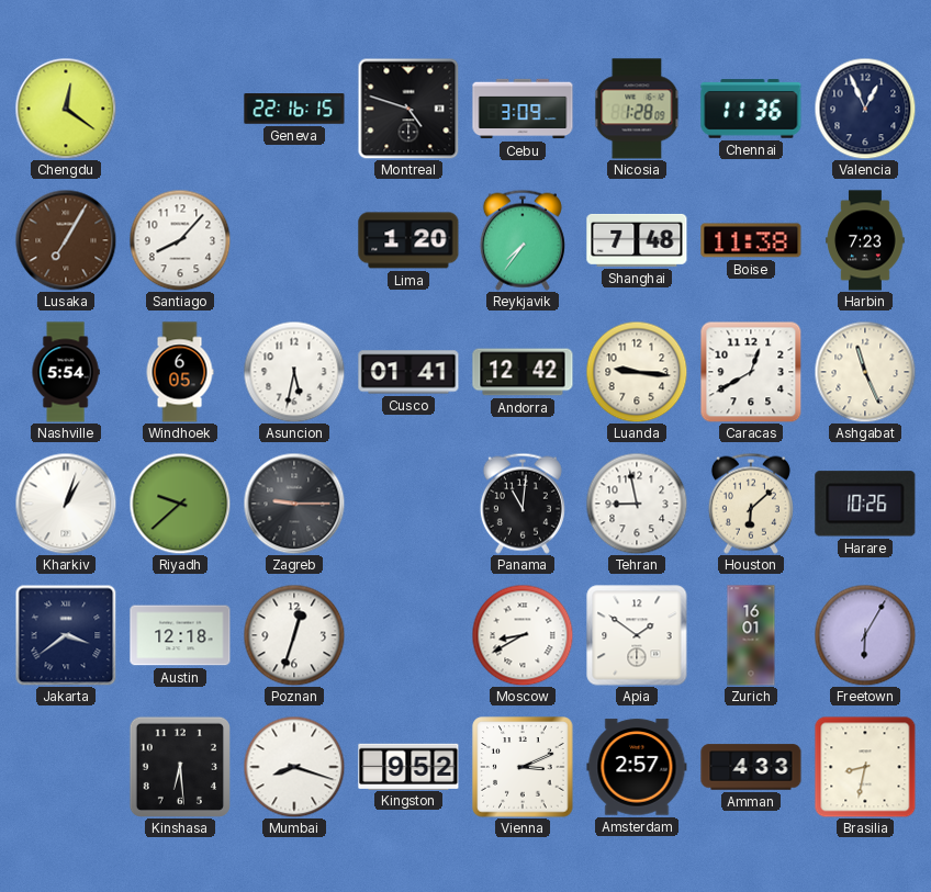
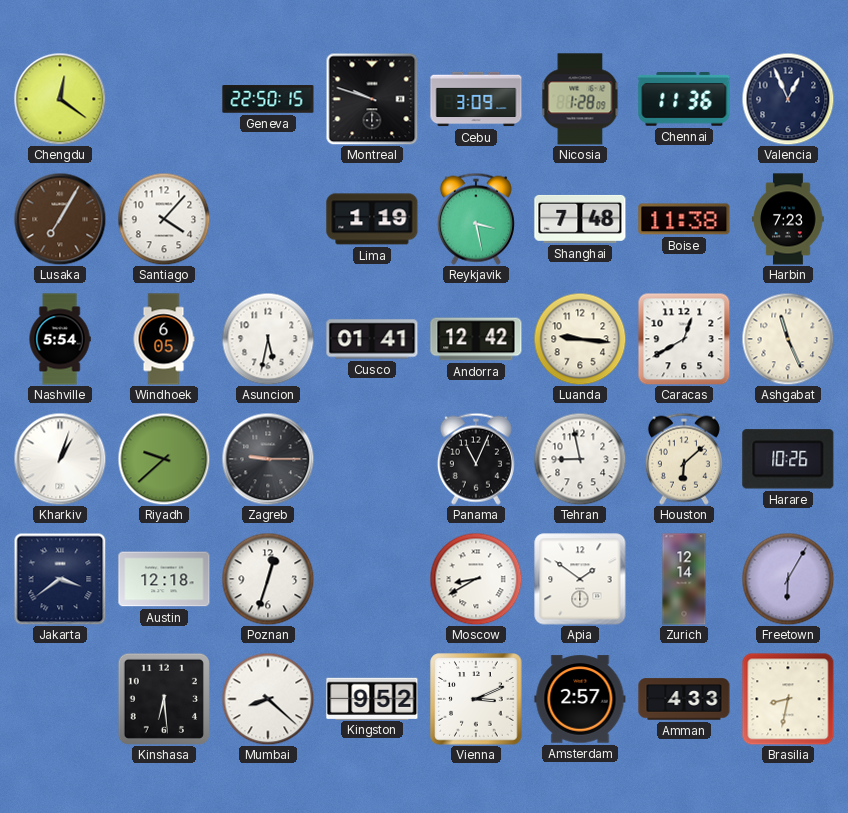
Geneva: 22:16 -> 22:50 (268, 99)
Montreal: 4:48 -> 9:48 (372, 99)
Santiago: 8:07 -> 4:07 (164, 219)
Lima: 1:20 -> 1:19 (372, 219)
Reykjavik: 7:36 -> 3:28 (476, 219)
Panama: 11:01 -> 11:04 (476, 459)
Zurich: 16:01 -> 12:14 (684, 579)
Mumbai: 8:18 -> 8:22 (268, 699)
